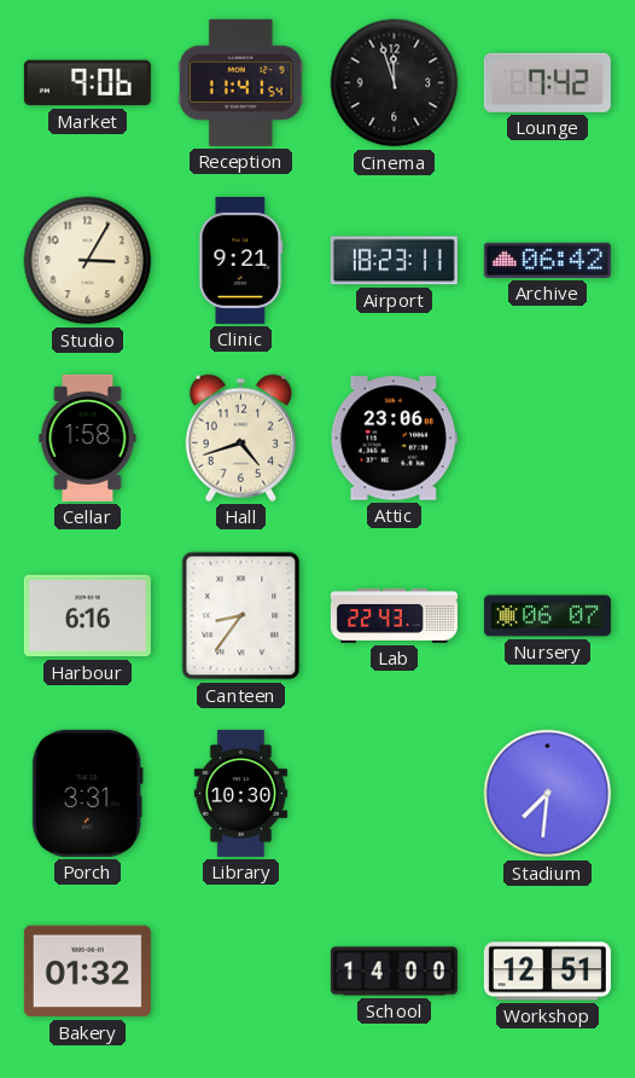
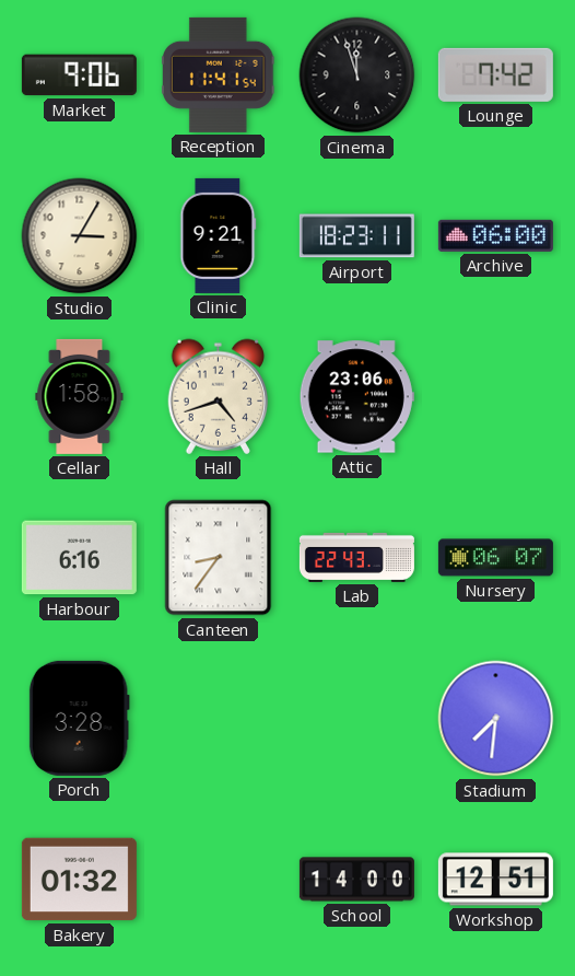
Archive: 06:42 -> 06:00 (495, 235)
Porch: 3:31 -> 3:28 (79, 718)
Library: 10:30 -> none (240, 793)
